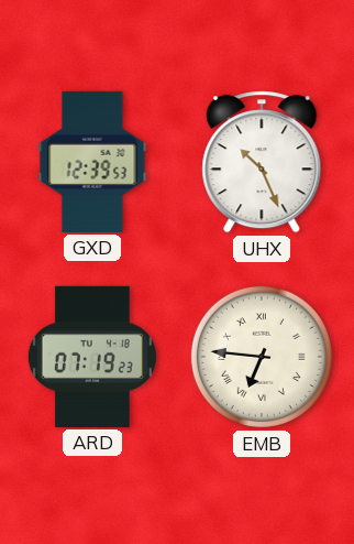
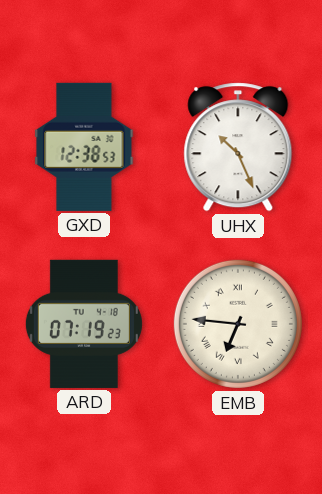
GXD: 12:39 -> 12:38 (84, 147)
